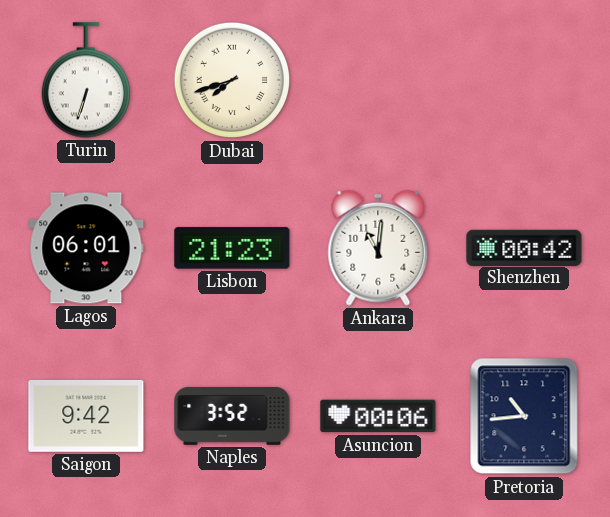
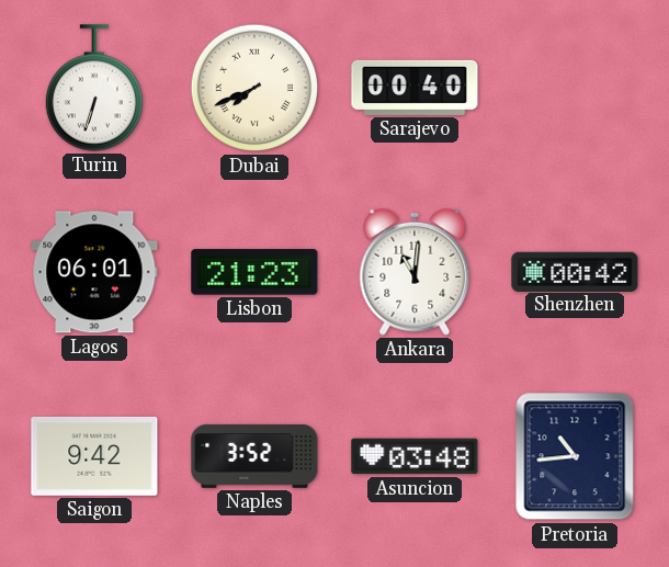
Dubai: 7:42 -> 7:41 (254, 88)
Sarajevo: none -> 00:40 (415, 88)
Asuncion: 00:06 -> 03:48 (415, 456)
